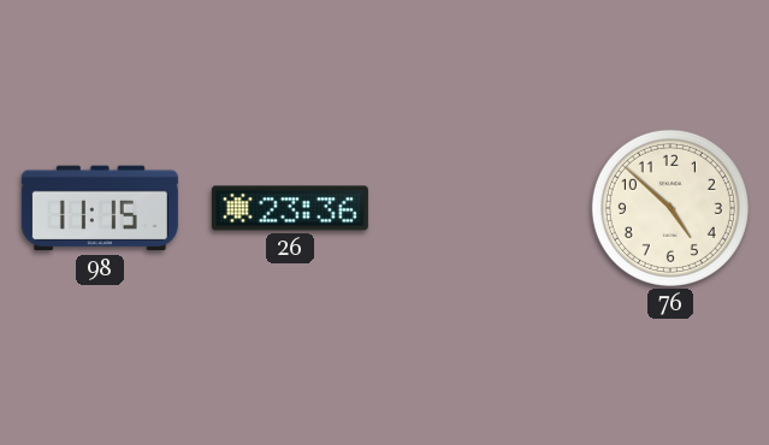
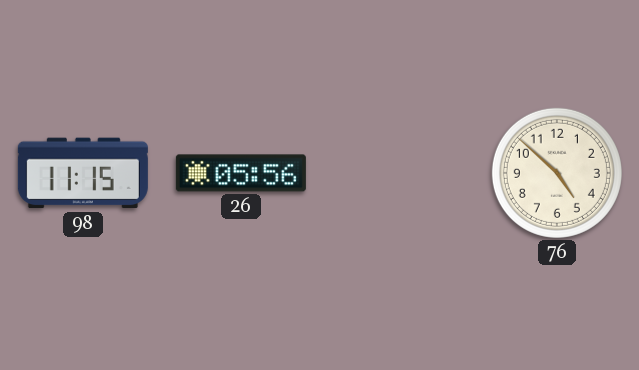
26: 23:36 -> 05:56 (241, 173)
